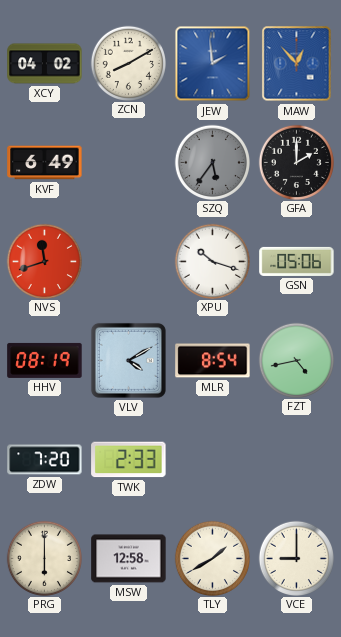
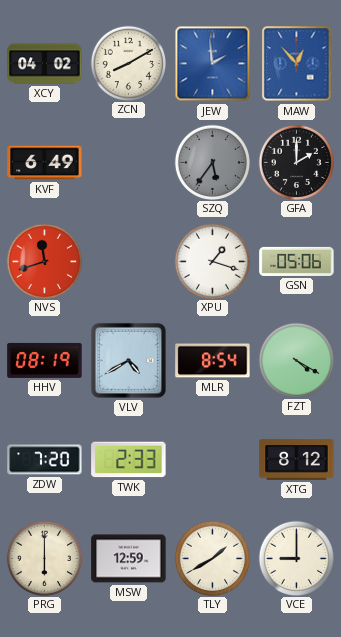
XPU: 10:18 -> 1:18 (212, 261)
VLV: 4:10 -> 4:40 (128, 360)
FZT: 4:43 -> 4:20 (296, 360)
XTG: none -> 8:12 (297, 460)
MSW: 12:58 -> 12:59 (129, 559)
